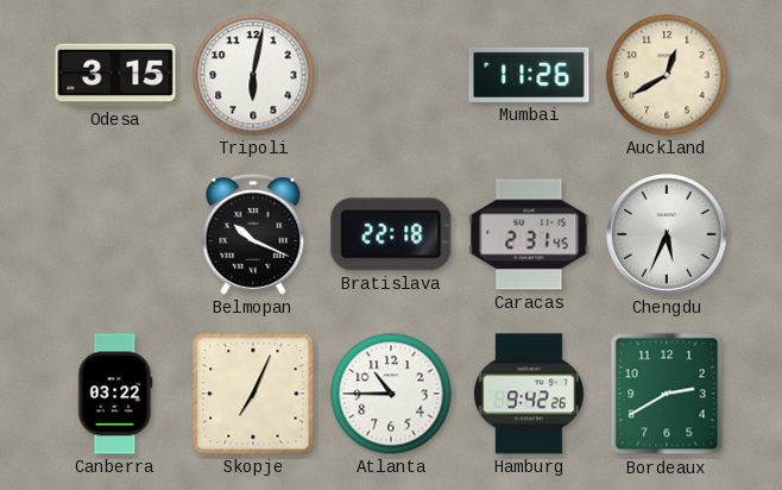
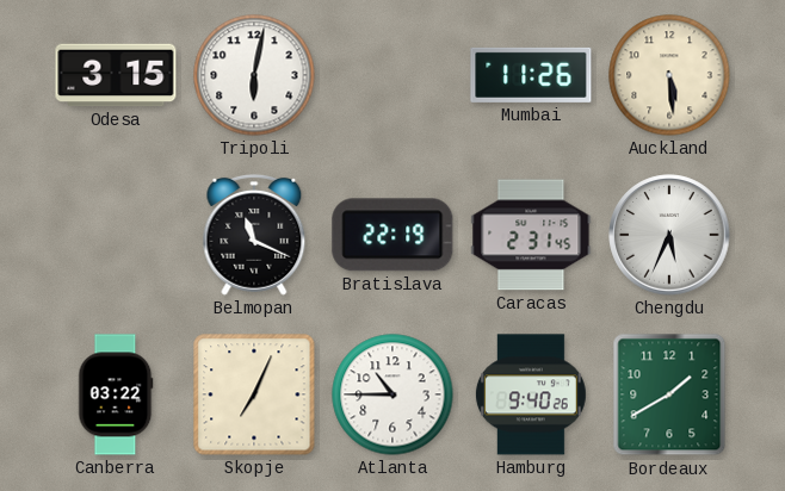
Auckland: 12:40 -> 5:29 (669, 75)
Belmopan: 10:19 -> 11:19 (254, 235)
Bratislava: 22:18 -> 22:19 (392, 235)
Hamburg: 9:42 -> 9:40 (531, 394)
Bordeaux: 2:40 -> 1:40 (669, 394)
